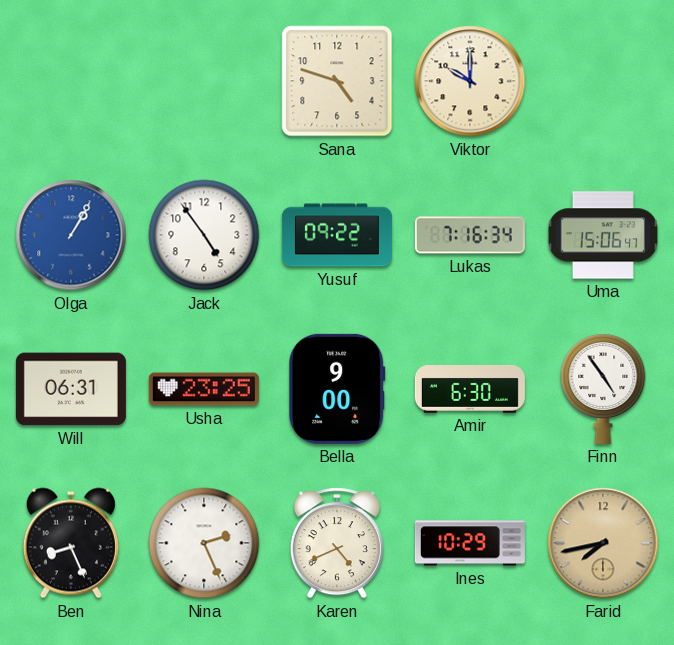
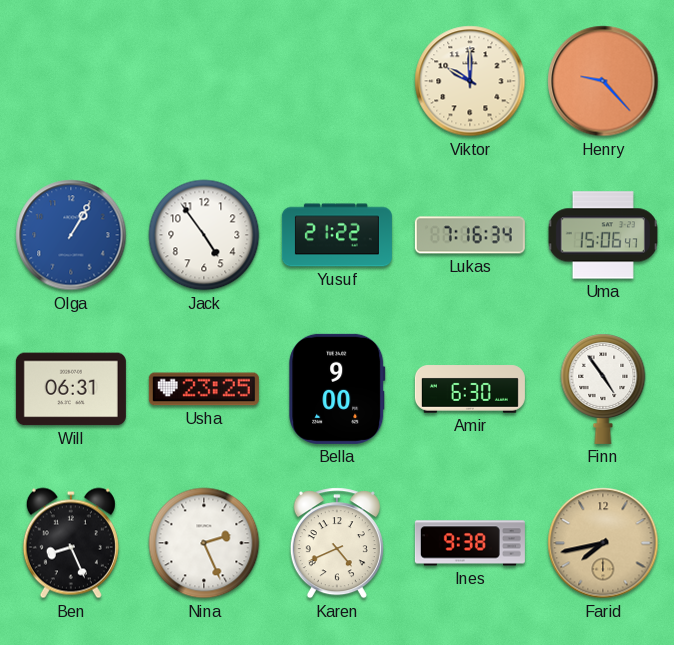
Sana: 4:48 -> none (337, 81)
Henry: none -> 9:23 (603, 81)
Yusuf: 09:22 -> 21:22 (337, 235)
Ines: 10:29 -> 9:38 (470, 543)
